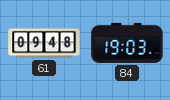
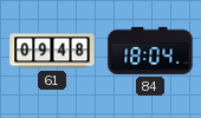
84: 19:03 -> 18:04 (150, 51)
